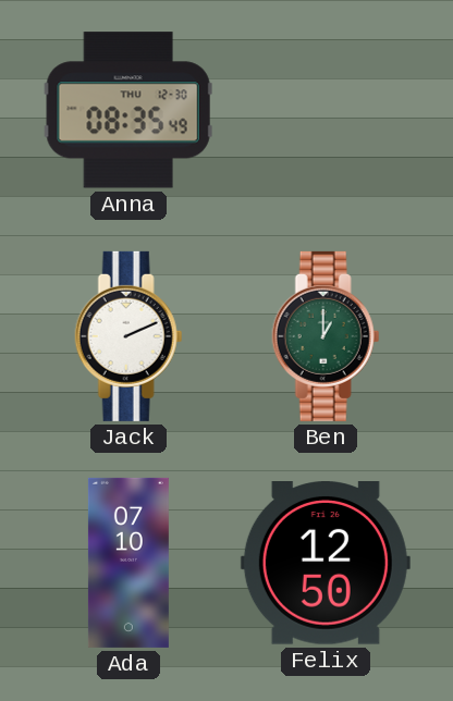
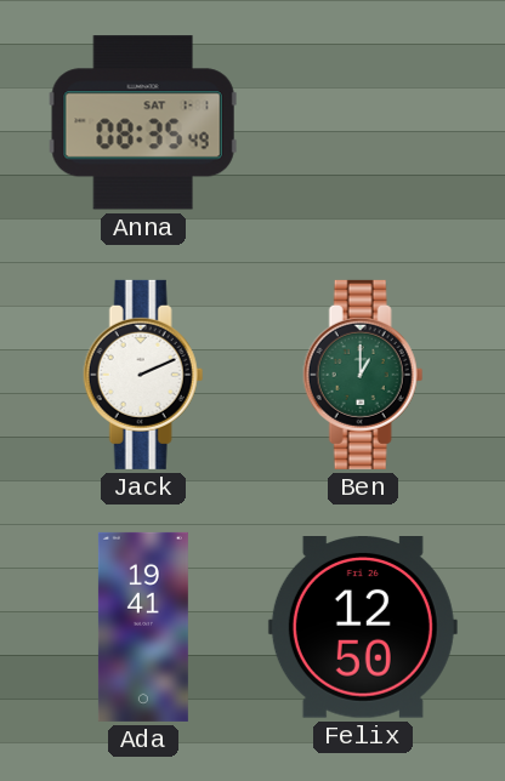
Anna date: THU 12-30 -> SAT 1-1 (143, 122)
Ada: 07:10 -> 19:41 (143, 627)
